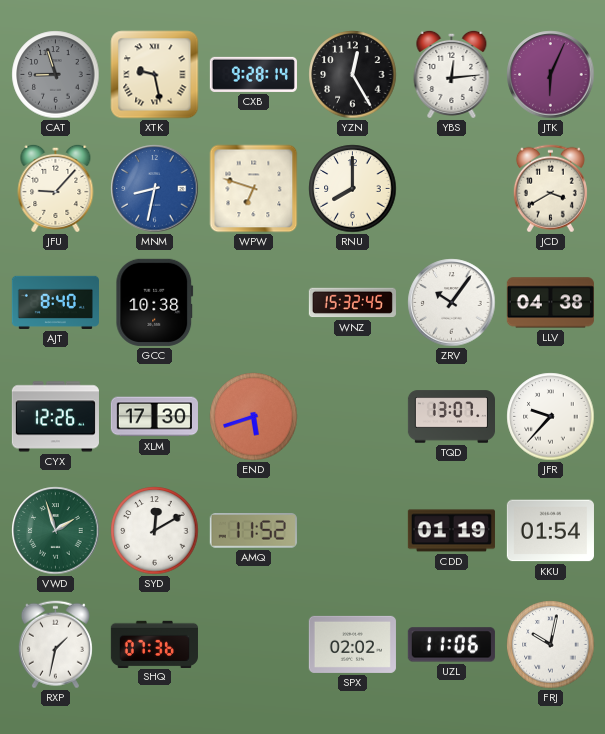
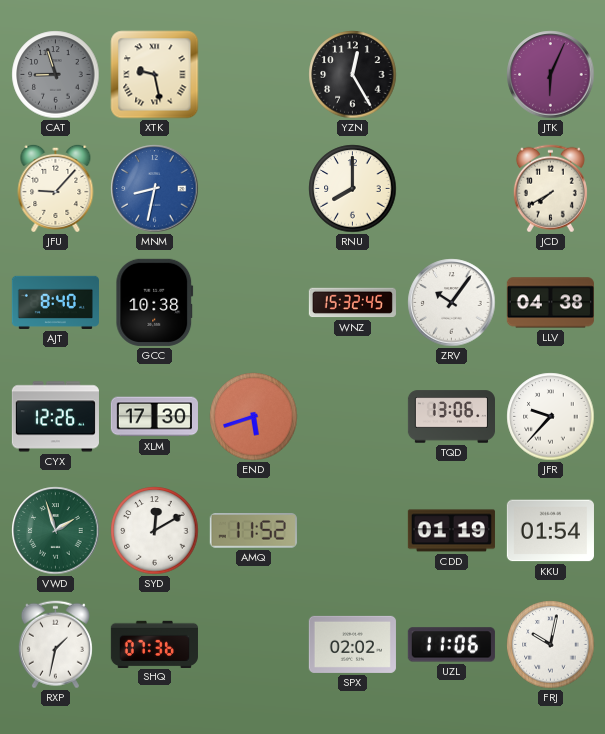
CXB: 9:28 -> none (253, 74)
YBS: 12:14 -> none (452, 74)
WPW: 6:48 -> none (254, 189)
JCD: 3:40 -> 7:40 (550, 189)
TQD: 13:07 -> 13:06 (451, 417)
